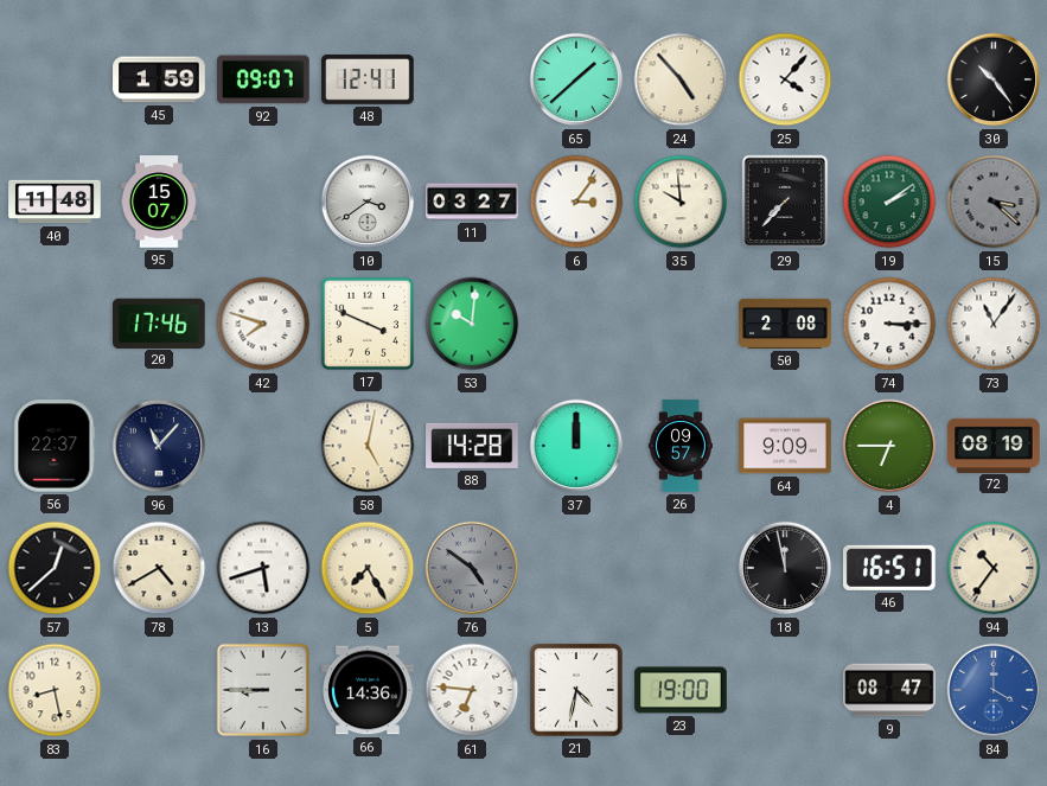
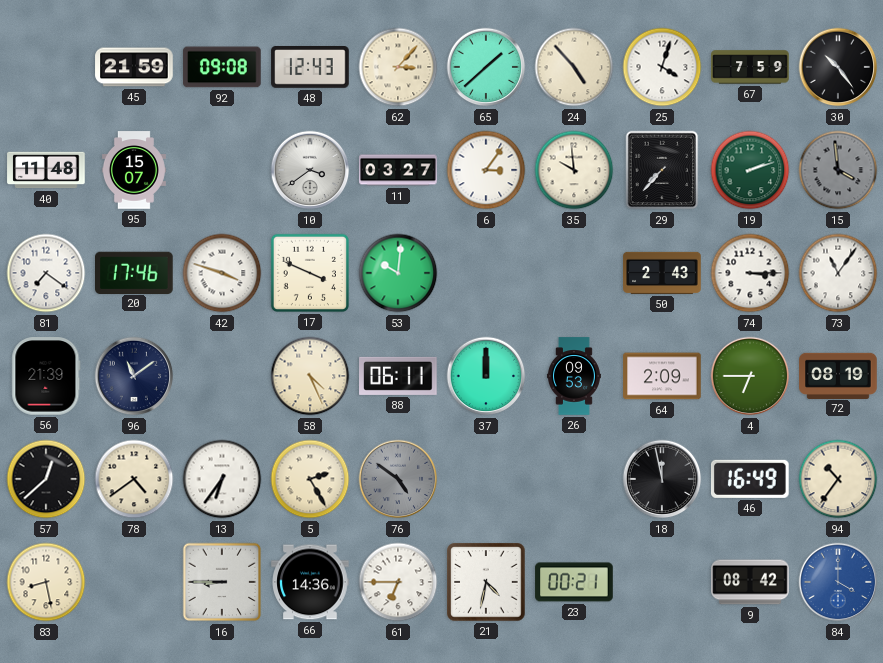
45: 1:59 -> 21:59 (134, 67)
92: 09:07 -> 09:08 (222, 67)
48: 12:41 -> 12:43 (310, 68)
62: none -> 3:07 (398, 67)
25: 4:07 -> 4:03 (662, 67)
67: none -> 7:59 (750, 67)
19: 2:09 -> 2:12 (750, 170)
15: 3:22 -> 3:59 (838, 170)
81: none -> 7:21 (46, 273)
42: 7:48 -> 3:48 (222, 273)
50: 2:08 -> 2:43 (662, 273)
56: 22:37 -> 21:39 (46, 376)
96: 11:07 -> 11:09 (134, 376)
58: 5:02 -> 4:26 (310, 376)
88: 14:28 -> 06:11 (398, 376)
26: 09:57 -> 09:53 (574, 376)
64: 9:09 -> 2:09 (662, 376)
78: 4:40 -> 4:39 (134, 479)
13: 5:42 -> 6:36 (222, 479)
5: 7:25 -> 2:25 (310, 479)
46: 16:51 -> 16:49 (751, 479)
61: 6:46 -> 6:45 (398, 582)
23: 19:00 -> 00:21 (574, 582)
9: 08:47 -> 08:42 (750, 582)
